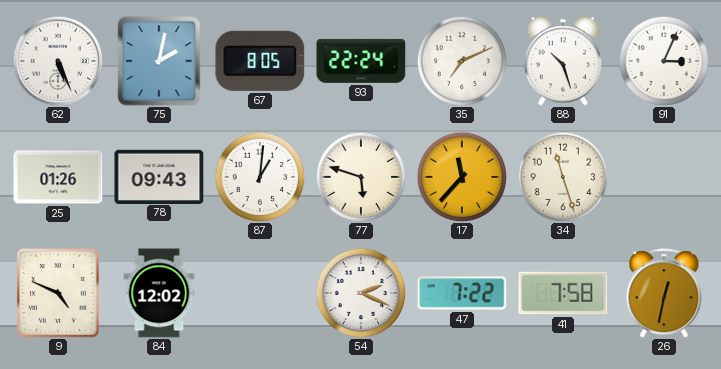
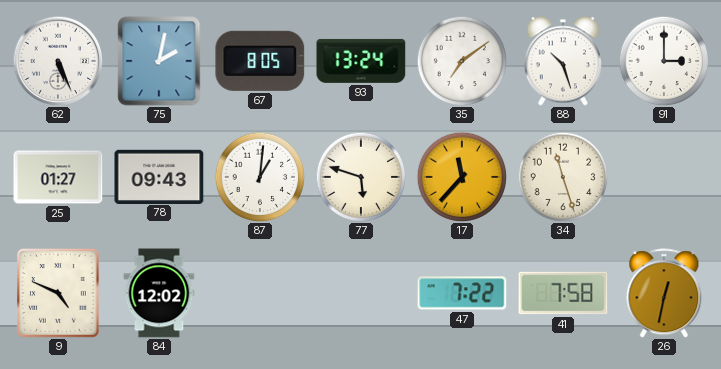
93: 22:24 -> 13:24 (361, 61)
35: 7:11 -> 7:09 (462, 61)
91: 3:04 -> 3:00 (664, 61)
25: 01:26 -> 01:27 (58, 177)
54: 2:19 -> none (361, 293)
